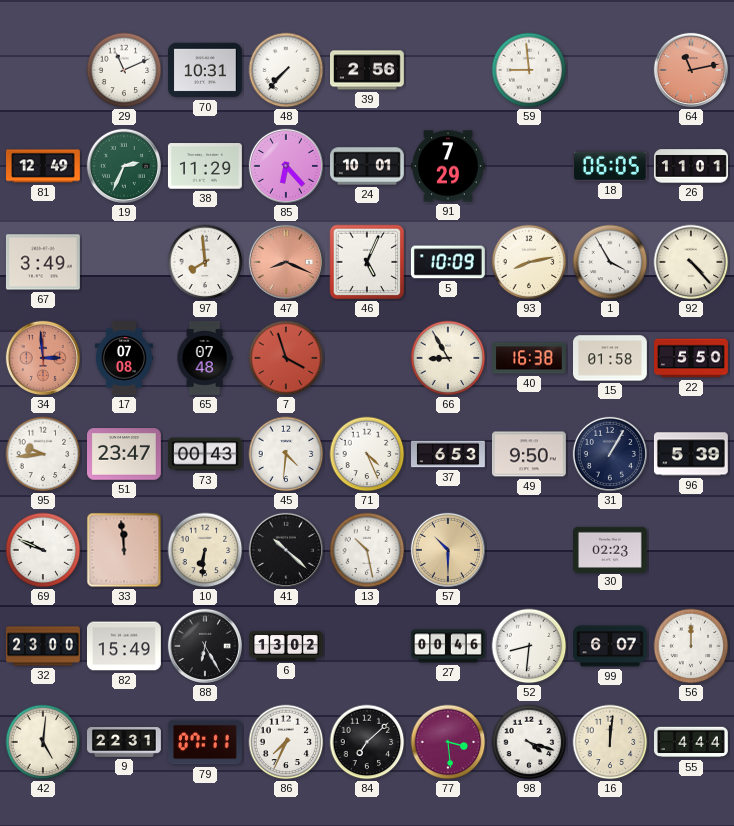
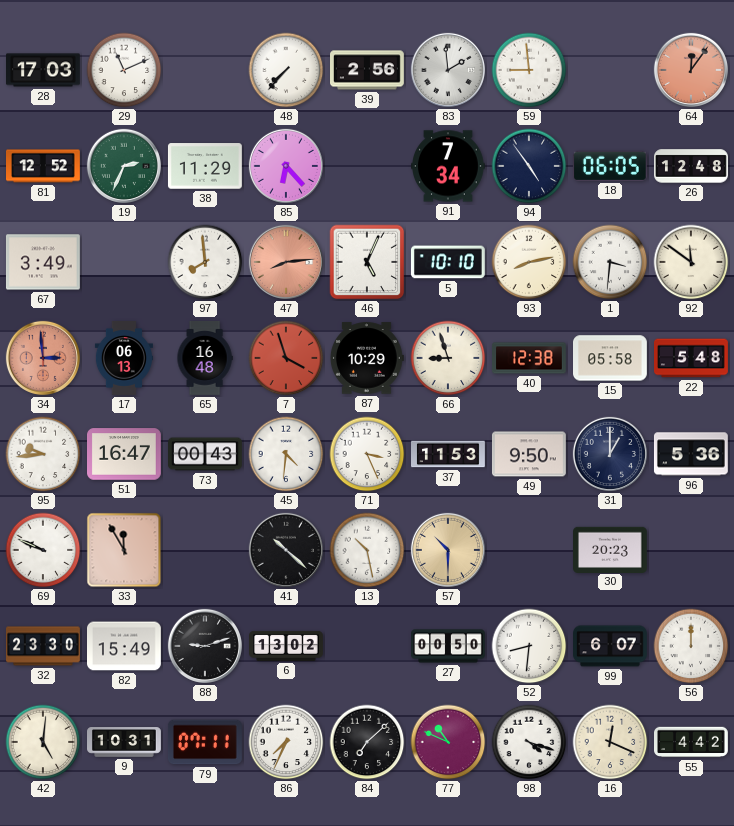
28: none -> 17:03 (44, 70)
70: 10:31 -> none (206, 70)
83: none -> 1:59 (448, 70)
64: 11:13 -> 12:06 (691, 70)
81: 12:49 -> 12:52 (44, 166)
24: 10:01 -> none (368, 166)
91: 7:29 -> 7:34 (449, 166)
94: none -> 4:54 (529, 166)
26: 11:01 -> 12:48 (692, 166)
47: 8:19 -> 8:14 (286, 262)
5: 10:09 -> 10:10 (448, 262)
1: 3:55 -> 3:31 (610, 262)
92: 4:23 -> 11:51 (691, 262)
17: 07:08 -> 06:13 (124, 359)
65: 07:48 -> 16:48 (205, 359)
87: none -> 10:29 (367, 358)
66: 8:55 -> 8:57 (448, 358)
40: 16:38 -> 12:38 (530, 358)
15: 01:58 -> 05:58 (611, 358)
22: 5:50 -> 5:48 (692, 358)
51: 23:47 -> 16:47 (125, 454)
71: 4:26 -> 3:26 (367, 454)
37: 6:53 -> 11:53 (449, 454)
31: 1:05 -> 1:00 (610, 454)
96: 5:39 -> 5:36 (691, 454)
33: 11:59 -> 11:55 (124, 550)
10: 6:31 -> none (205, 550)
30: 02:23 -> 20:23 (611, 549)
32: 23:00 -> 23:30 (44, 646)
88: 6:25 -> 9:12 (205, 646)
27: 00:46 -> 00:50 (449, 646)
9: 22:31 -> 10:31 (125, 742)
77: 3:29 -> 10:49 (448, 742)
16: 12:01 -> 12:19 (610, 742)
55: 4:44 -> 4:42 (692, 742)
